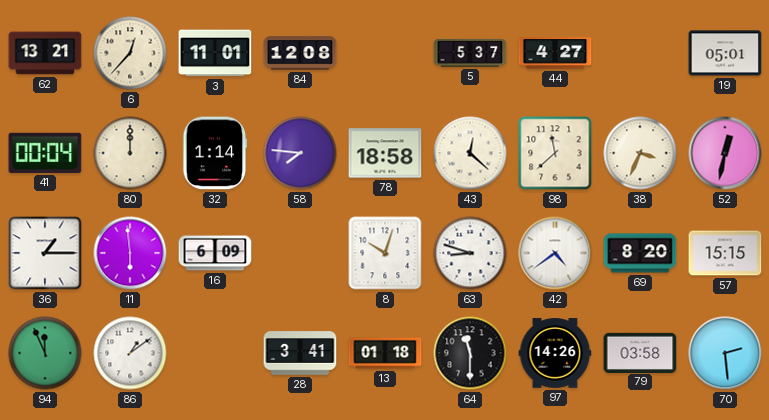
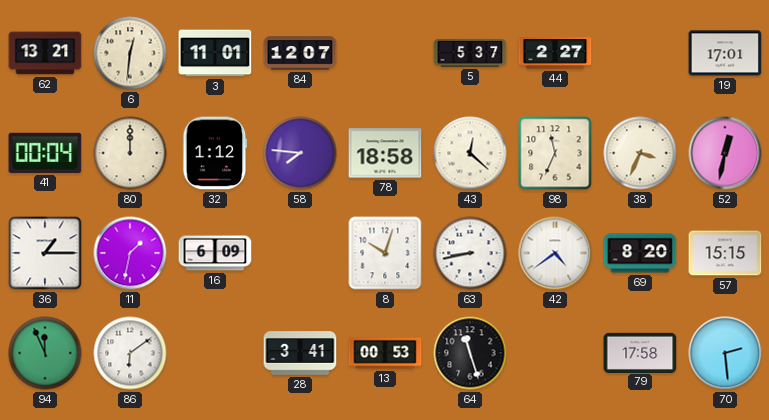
6: 12:37 -> 12:31 (130, 53)
84: 12:08 -> 12:07 (300, 53)
44: 4:27 -> 2:27 (555, 53)
19: 05:01 -> 17:01 (725, 53)
32: 1:14 -> 1:12 (215, 153)
98: 11:38 -> 11:34 (555, 153)
11: 5:59 -> 1:32 (130, 253)
63: 8:48 -> 8:43 (470, 253)
86: 1:09 -> 6:09 (130, 353)
13: 01:18 -> 00:53 (385, 353)
64: 11:30 -> 11:27 (470, 353)
97: 14:26 -> none (555, 353)
79: 03:58 -> 17:58 (640, 352)
